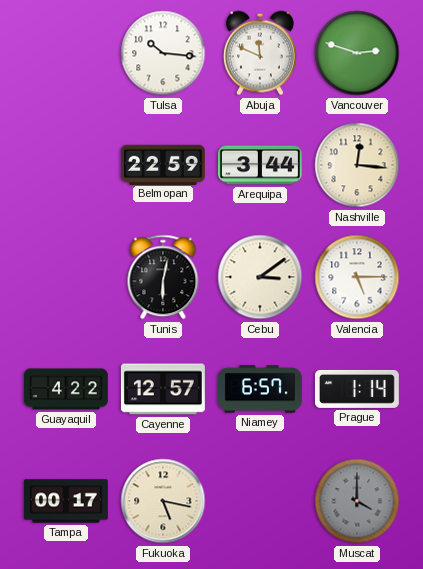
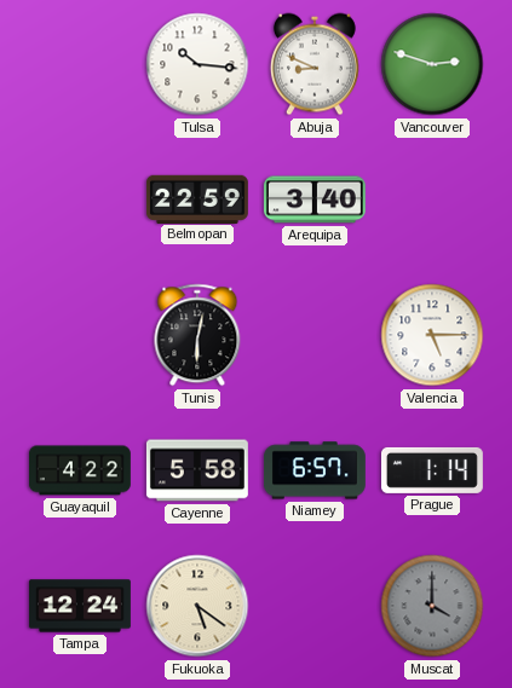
Abuja: 11:49 -> 8:49 (315, 64)
Arequipa: 3:44 -> 3:40 (315, 200)
Nashville: 12:16 -> none (357, 165)
Cebu: 3:09 -> none (260, 277)
Cayenne: 12:57 -> 5:58 (197, 470)
Tampa: 00:17 -> 12:24 (80, 606)
Fukuoka: 5:17 -> 5:21 (197, 606)
